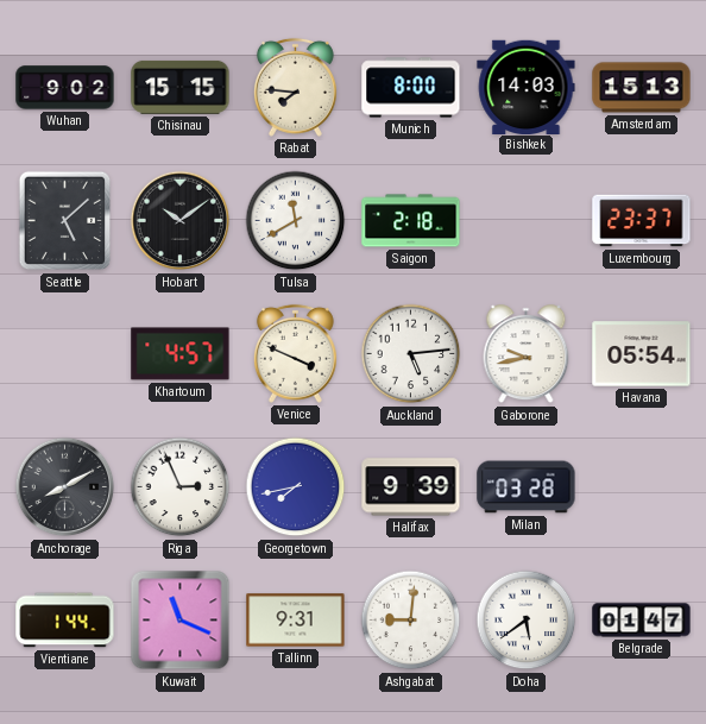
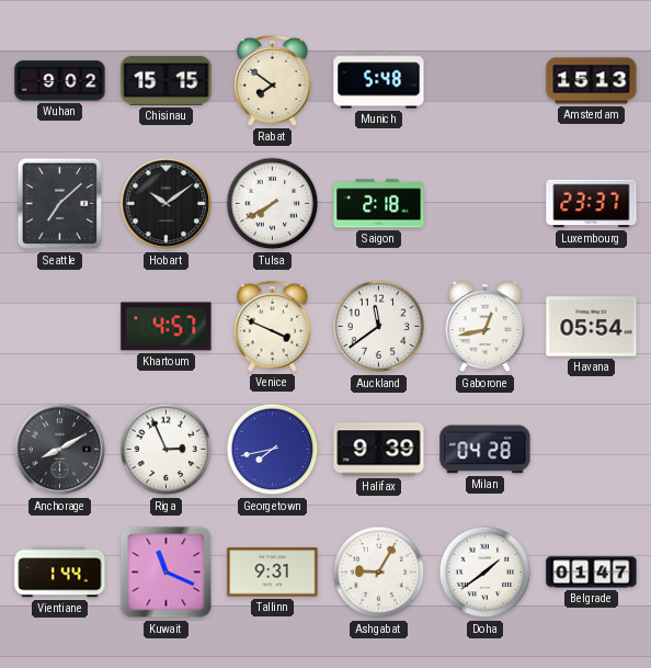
Rabat: 7:46 -> 7:51 (272, 80)
Munich: 8:00 -> 5:48 (379, 81)
Bishkek: 14:03 -> none (527, 87)
Seattle: 5:08 -> 7:08 (60, 204)
Tulsa: 11:40 -> 7:40 (273, 204)
Auckland: 5:14 -> 11:39 (379, 327)
Gaborone: 9:43 -> 12:43 (486, 327)
Milan: 03:28 -> 04:28 (486, 450)
Ashgabat: 9:01 -> 9:05 (379, 573)
Doha: 5:39 -> 1:39 (486, 573)
